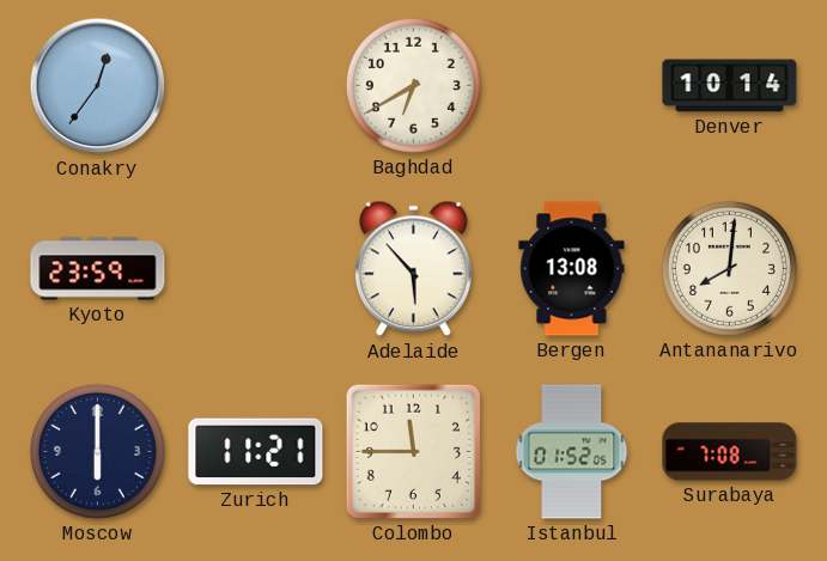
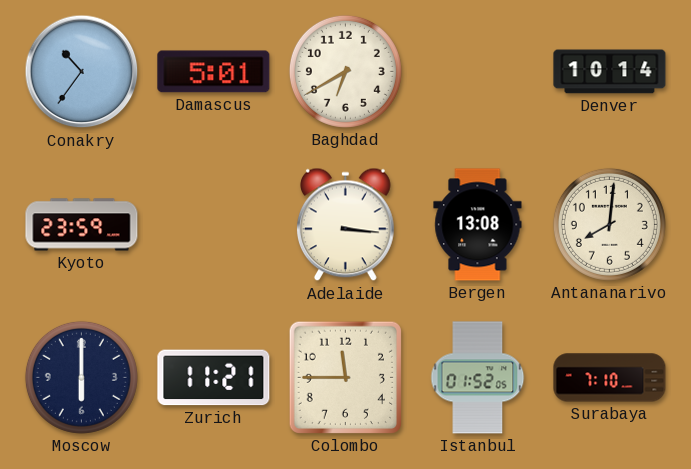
Conakry: 12:36 -> 10:36 (82, 72)
Damascus: none -> 5:01 (214, 72)
Adelaide: 5:53 -> 3:16 (345, 225)
Surabaya: 7:08 -> 7:10 (610, 378)
